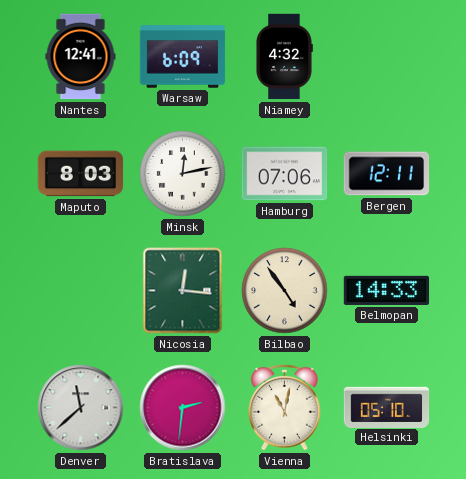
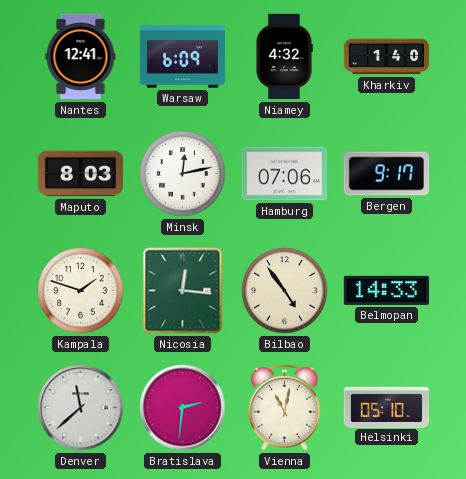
Kharkiv: none -> 1:40 (387, 57)
Bergen: 12:11 -> 9:17 (387, 174)
Kampala: none -> 1:48 (81, 291)
